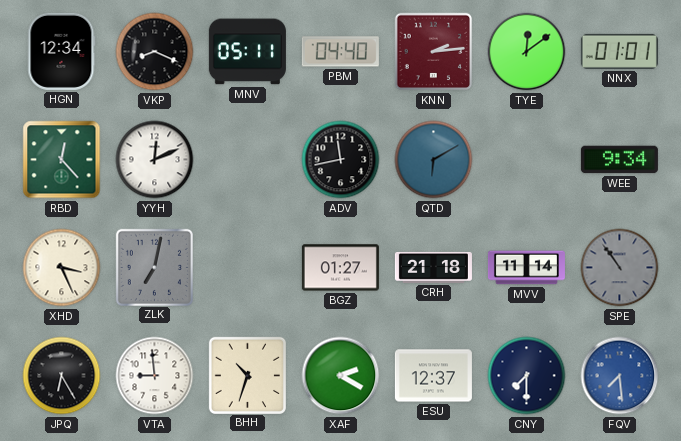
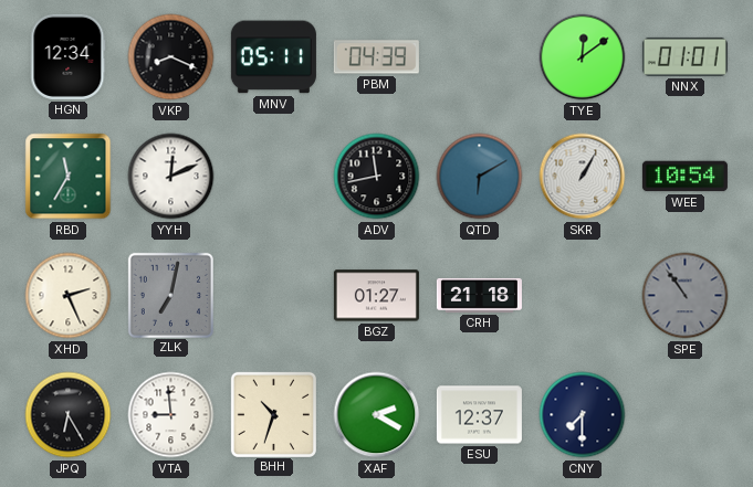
PBM: 04:40 -> 04:39 (376, 57)
KNN: 2:14 -> none (434, 52)
RBD: 12:23 -> 11:35 (69, 177)
SKR: none -> 1:05 (583, 177)
WEE: 9:34 -> 10:54 (684, 177)
XHD: 3:26 -> 2:26 (69, 296)
MVV: 11:14 -> none (526, 268)
FQV: 7:29 -> none (620, 376)
